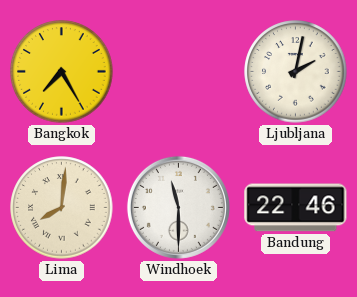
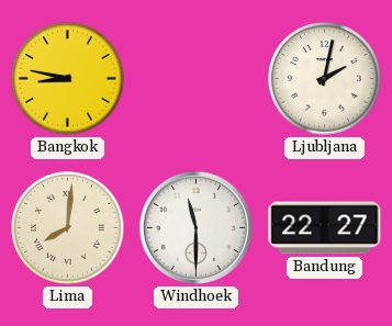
Bangkok: 7:25 -> 8:47 (68, 79)
Bandung: 22:46 -> 22:27 (325, 228)
